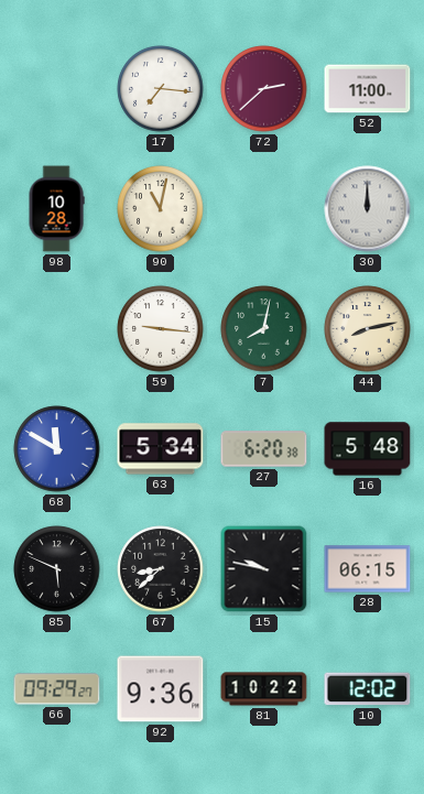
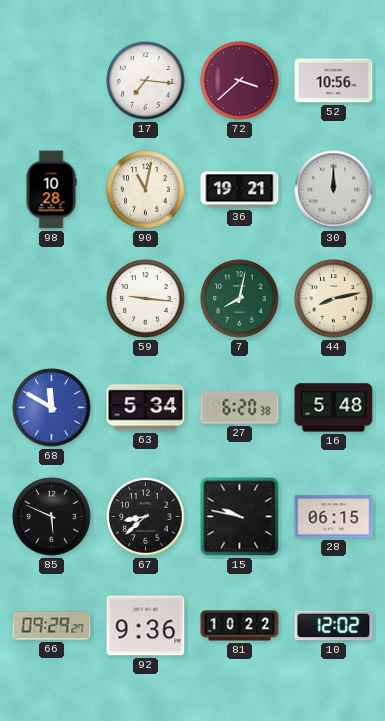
72: 2:38 -> 3:38 (240, 81)
52: 11:00 -> 10:56 (334, 81)
36: none -> 19:21 (240, 190)
